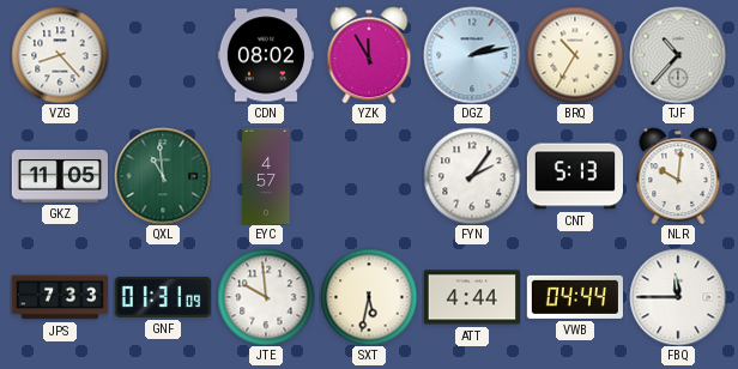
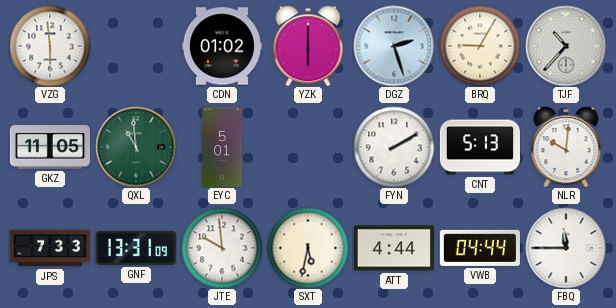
VZG: 8:23 -> 5:59 (50, 46)
CDN: 08:02 -> 01:02 (221, 46)
YZK: 11:55 -> 6:00 (308, 46)
DGZ: 2:13 -> 2:27 (394, 46)
BRQ: 10:35 -> 9:05 (480, 46)
EYC: 4:57 -> 5:01 (222, 146)
FYN: 2:06 -> 2:10 (394, 147)
GNF: 01:31 -> 13:31 (135, 248)
